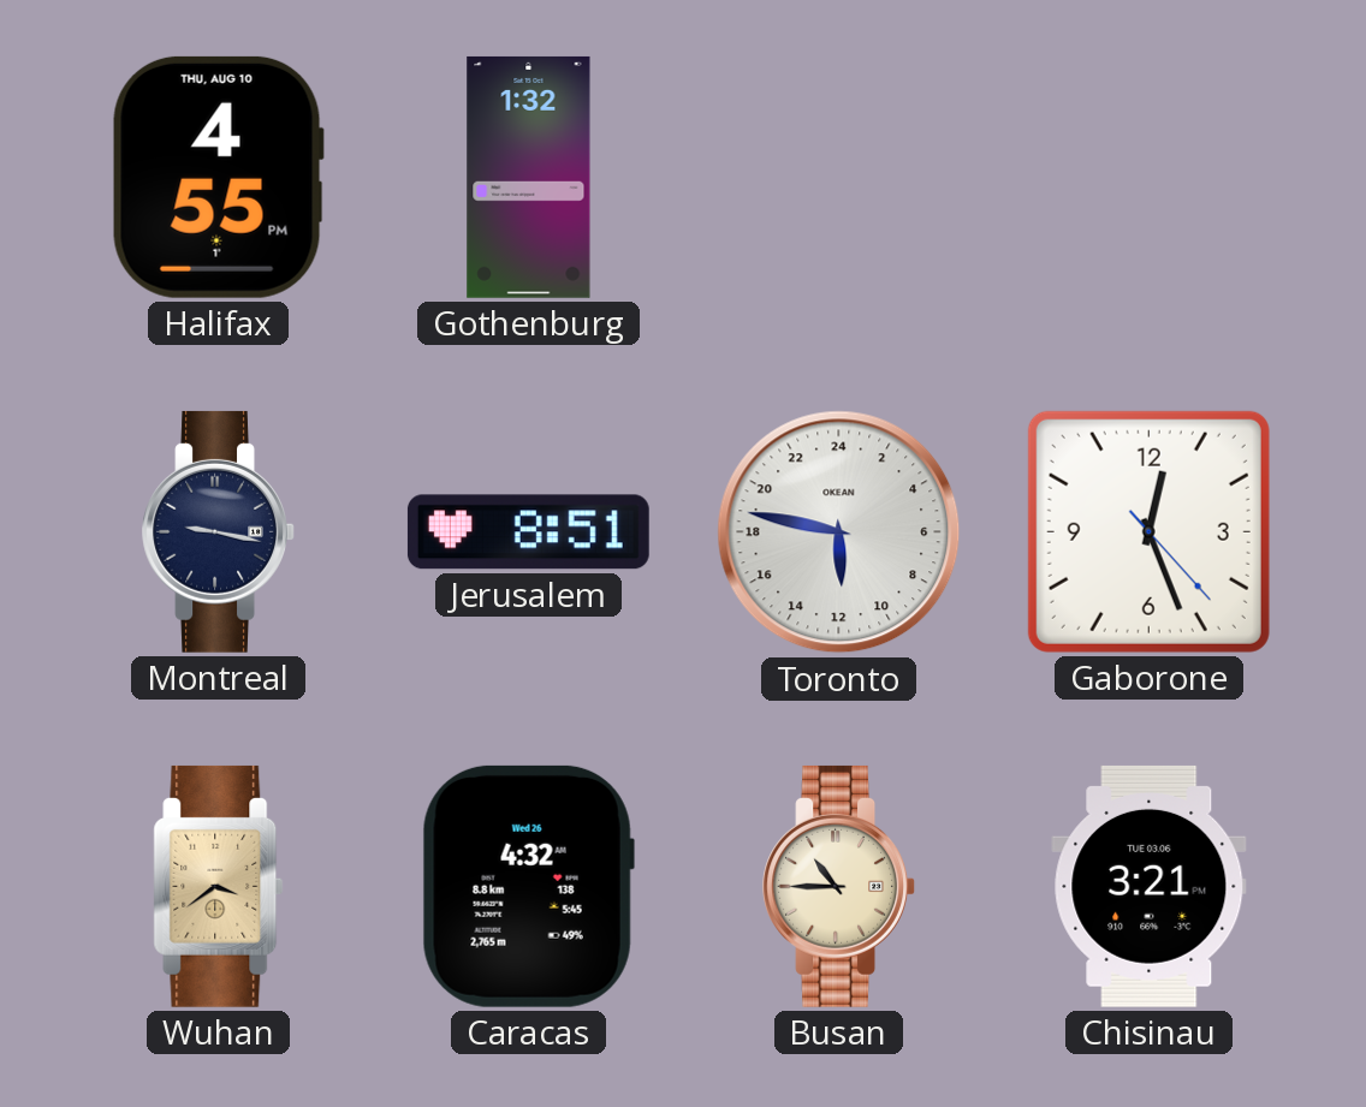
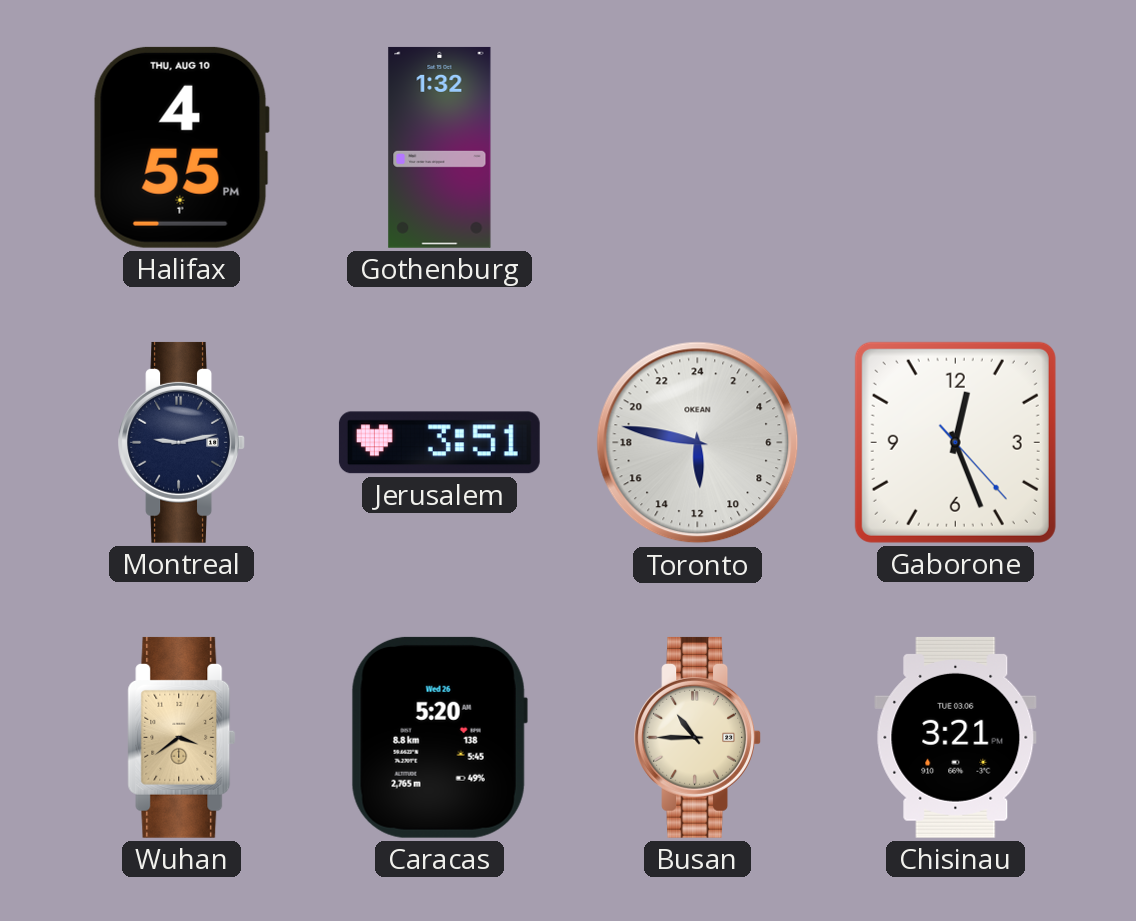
Montreal: 9:17 -> 9:13 (182, 442)
Jerusalem: 8:51 -> 3:51 (439, 443)
Caracas: 4:32 -> 5:20 (439, 737)
